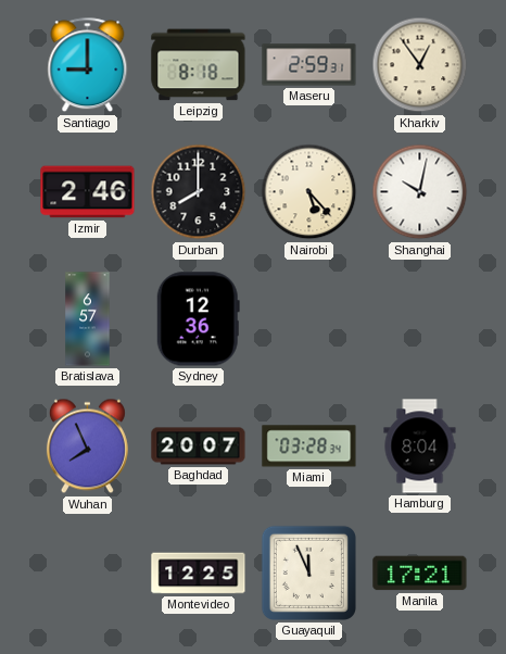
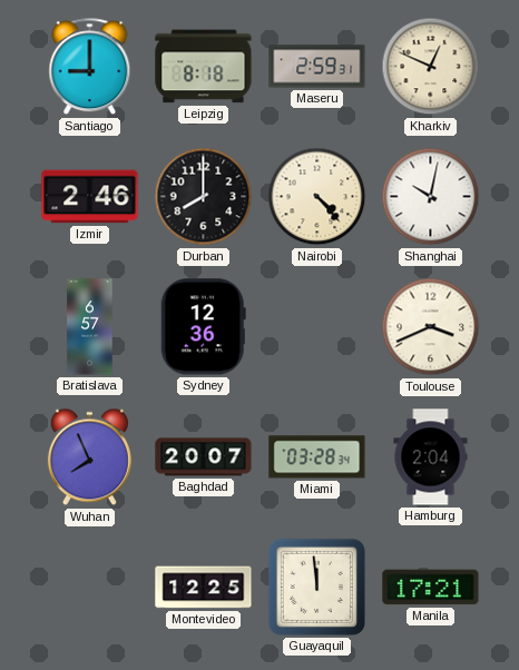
Kharkiv: 12:54 -> 12:49 (431, 67)
Nairobi: 5:23 -> 4:23 (317, 197)
Toulouse: none -> 3:41 (431, 327)
Hamburg: 8:04 -> 2:04 (431, 457)
Guayaquil: 11:56 -> 11:59 (316, 587)
